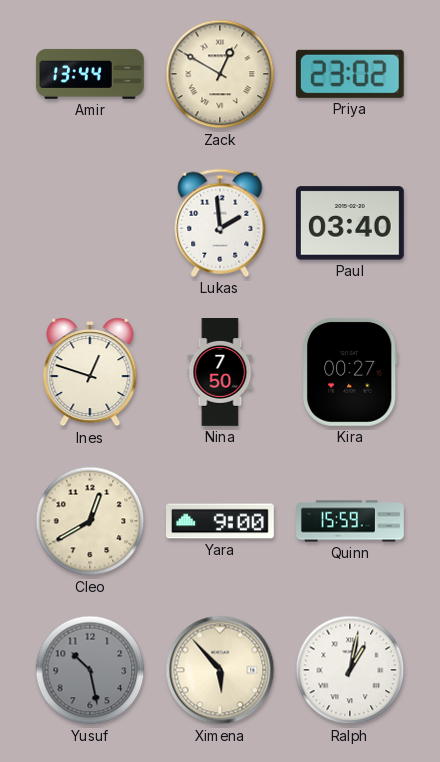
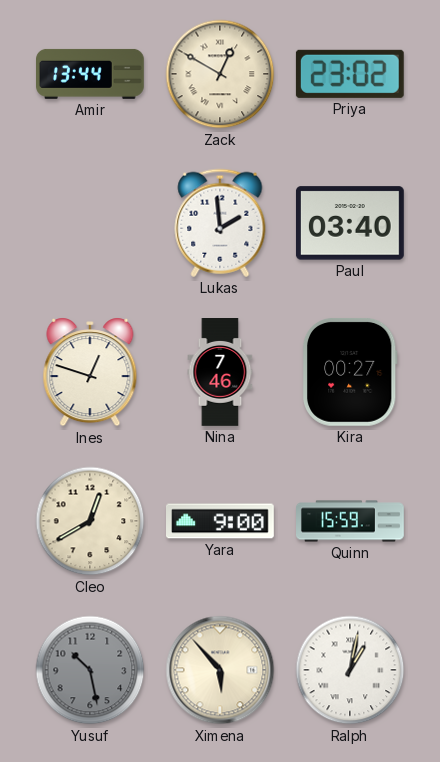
Nina: 7:50 -> 7:46 (220, 372)
